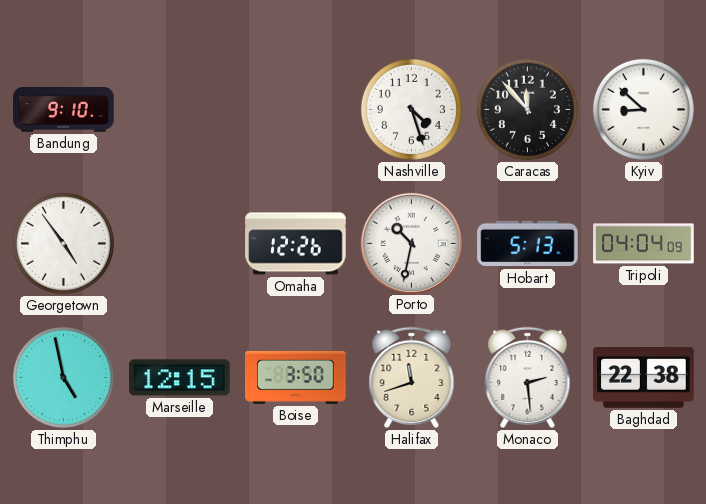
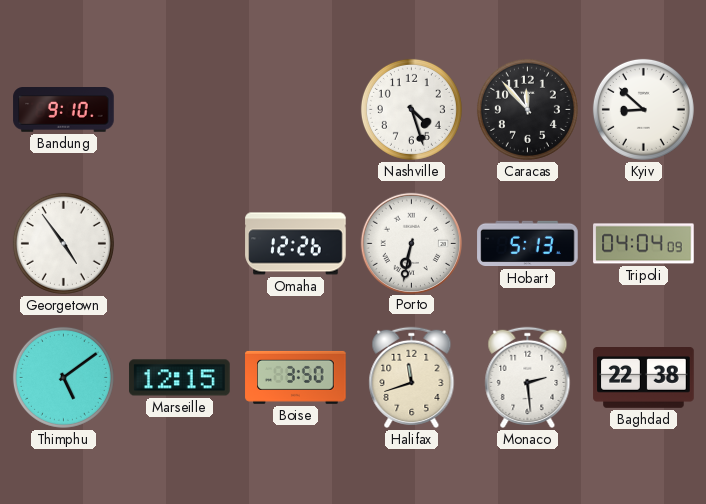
Porto: 10:32 -> 6:32 (411, 243)
Thimphu: 4:58 -> 5:09 (63, 377)
